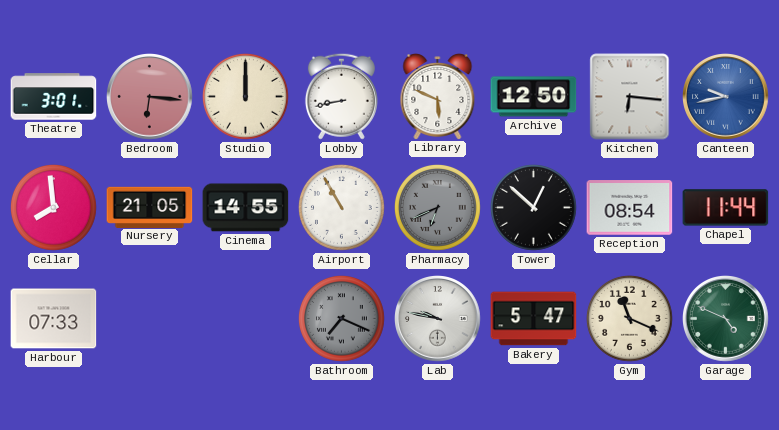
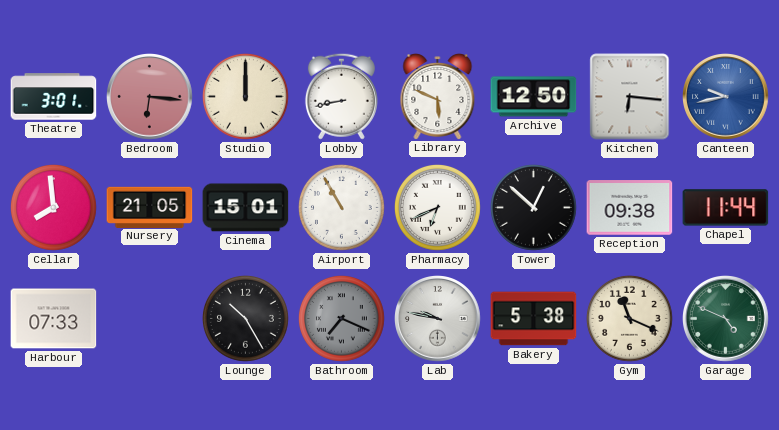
Cinema: 14:55 -> 15:01 (246, 208)
Pharmacy dial: grey -> white (438, 208)
Reception: 08:54 -> 09:38 (630, 208)
Lounge: none -> 10:25 (246, 319)
Bakery: 5:47 -> 5:38 (534, 319)
